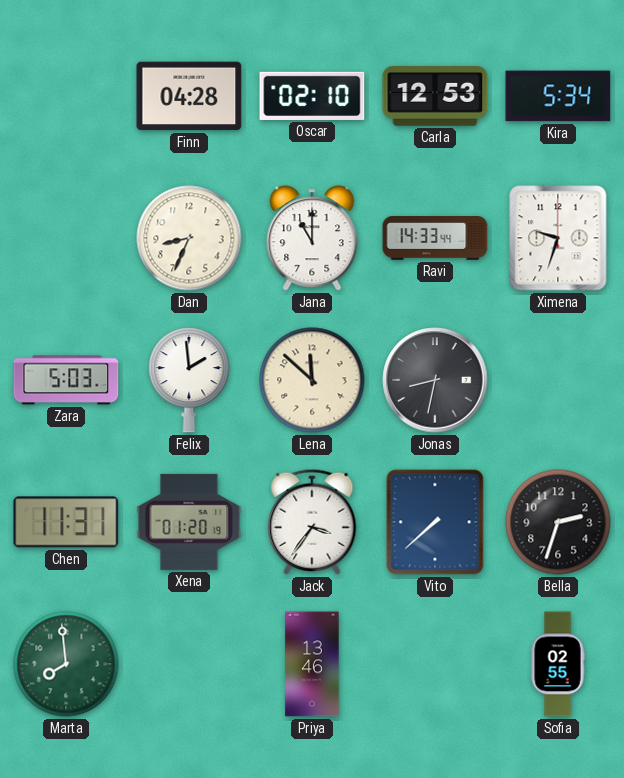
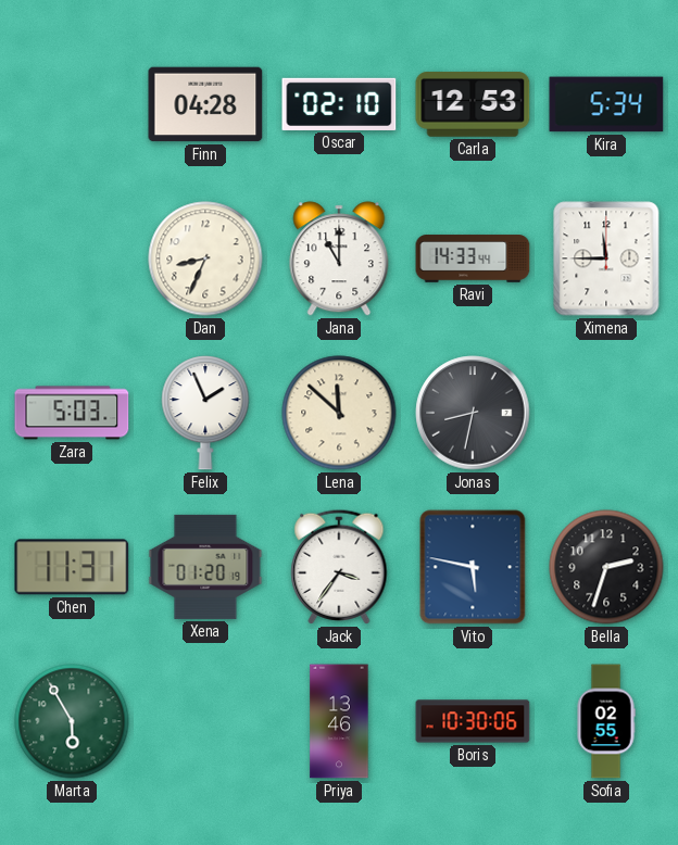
Ximena: 9:33 -> 11:45 (606, 258)
Felix: 1:59 -> 1:56 (205, 413)
Vito: 7:38 -> 5:47 (473, 567)
Marta: 7:59 -> 5:55 (72, 721)
Boris: none -> 10:30 (473, 721)
